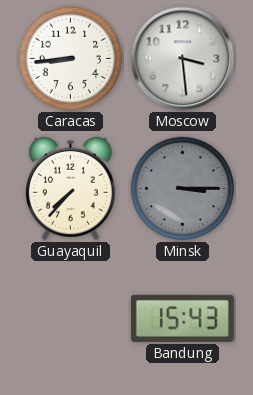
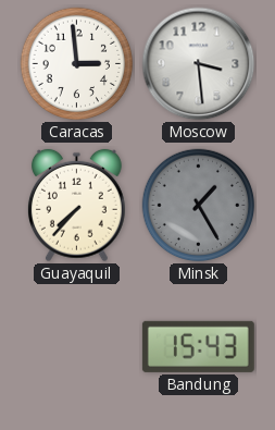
Caracas: 8:44 -> 2:59 (77, 64)
Minsk: 3:15 -> 1:25 (199, 206)
